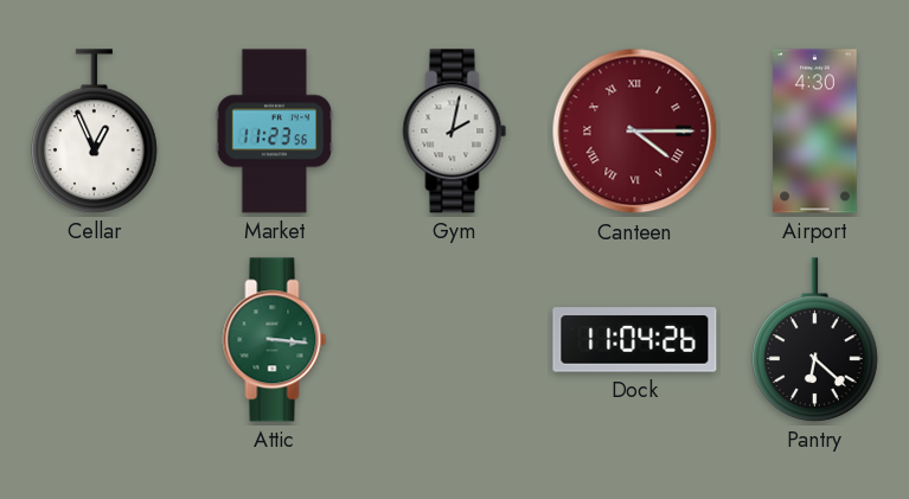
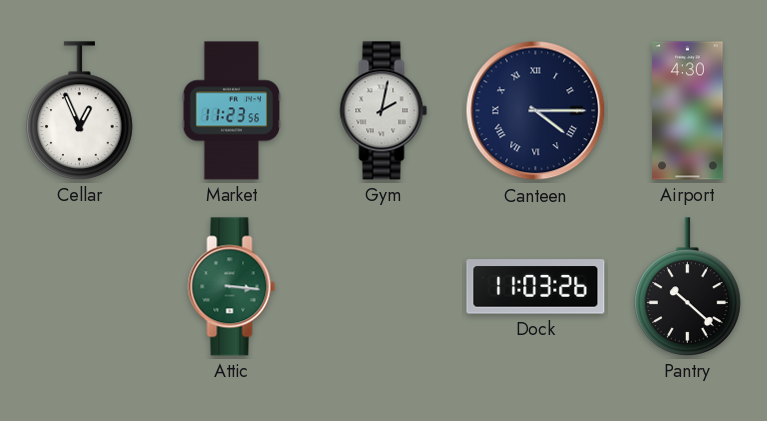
Canteen dial: burgundy -> navy (536, 111)
Dock: 11:04 -> 11:03 (536, 287)
Pantry: 6:22 -> 10:22 (688, 287)
